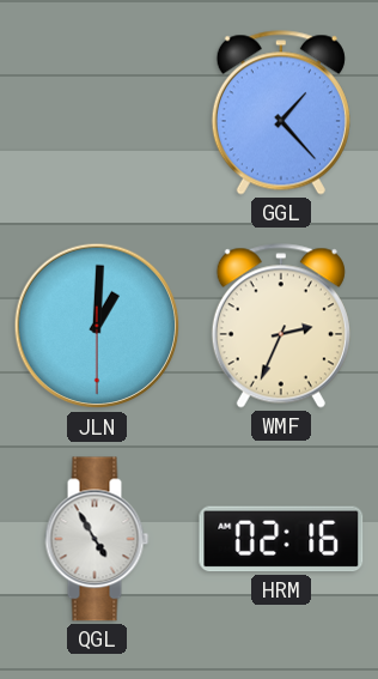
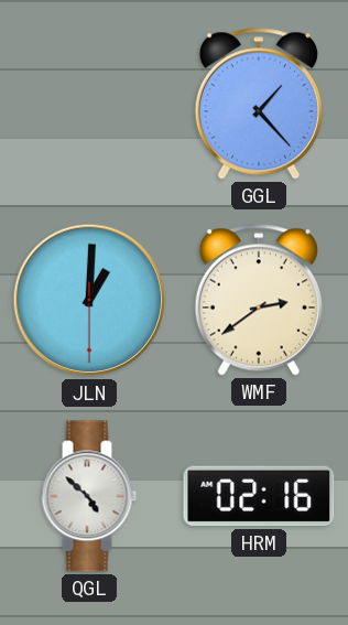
WMF: 2:34 -> 2:39 (259, 300)
QGL: 4:55 -> 4:52 (89, 496)
